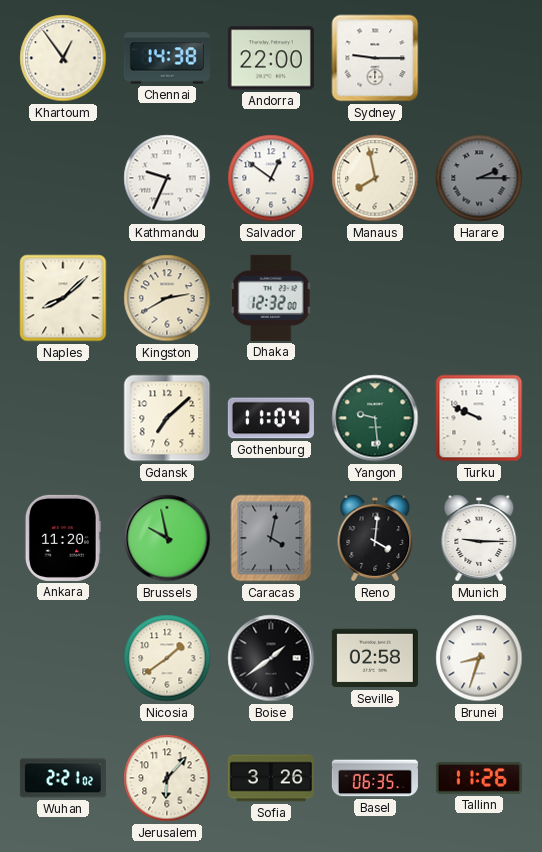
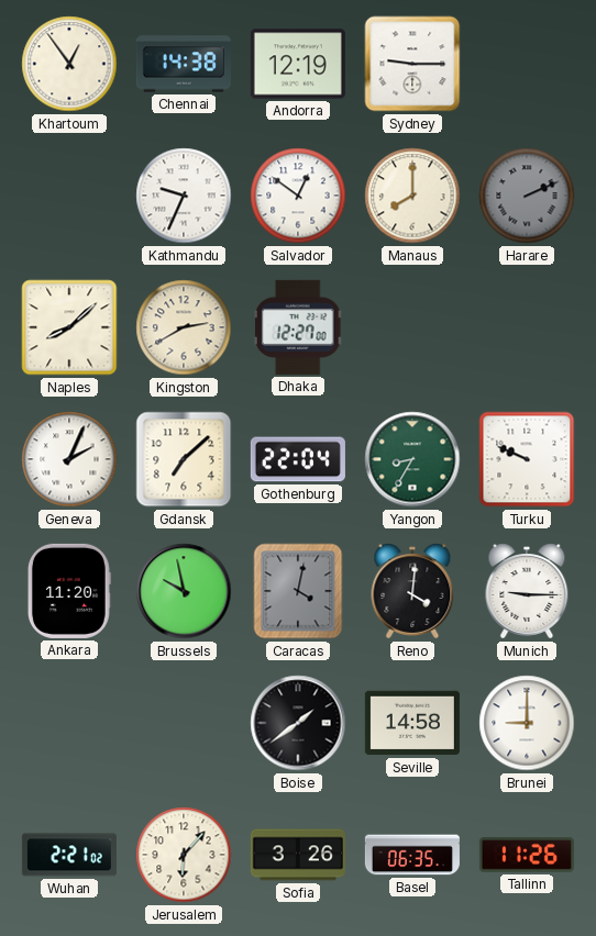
Andorra: 22:00 -> 12:19 (298, 64)
Manaus: 7:58 -> 8:00 (412, 196)
Harare: 2:15 -> 2:11 (527, 196)
Dhaka: 12:32 -> 12:27 (298, 327)
Geneva: none -> 2:04 (69, 459)
Gothenburg: 11:04 -> 22:04 (298, 459)
Yangon: 9:29 -> 8:35 (412, 459)
Nicosia: 1:39 -> none (167, 658)
Seville: 02:58 -> 14:58 (412, 723)
Brunei: 8:33 -> 9:00 (527, 723)
